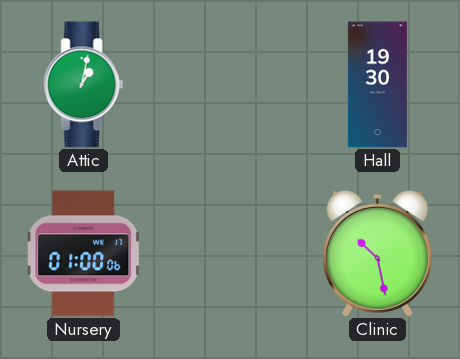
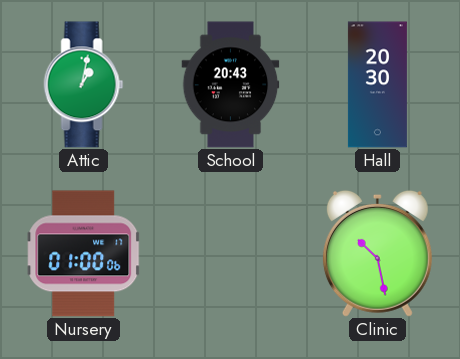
School: none -> 20:43 (231, 85)
Hall: 19:30 -> 20:30 (377, 85)
